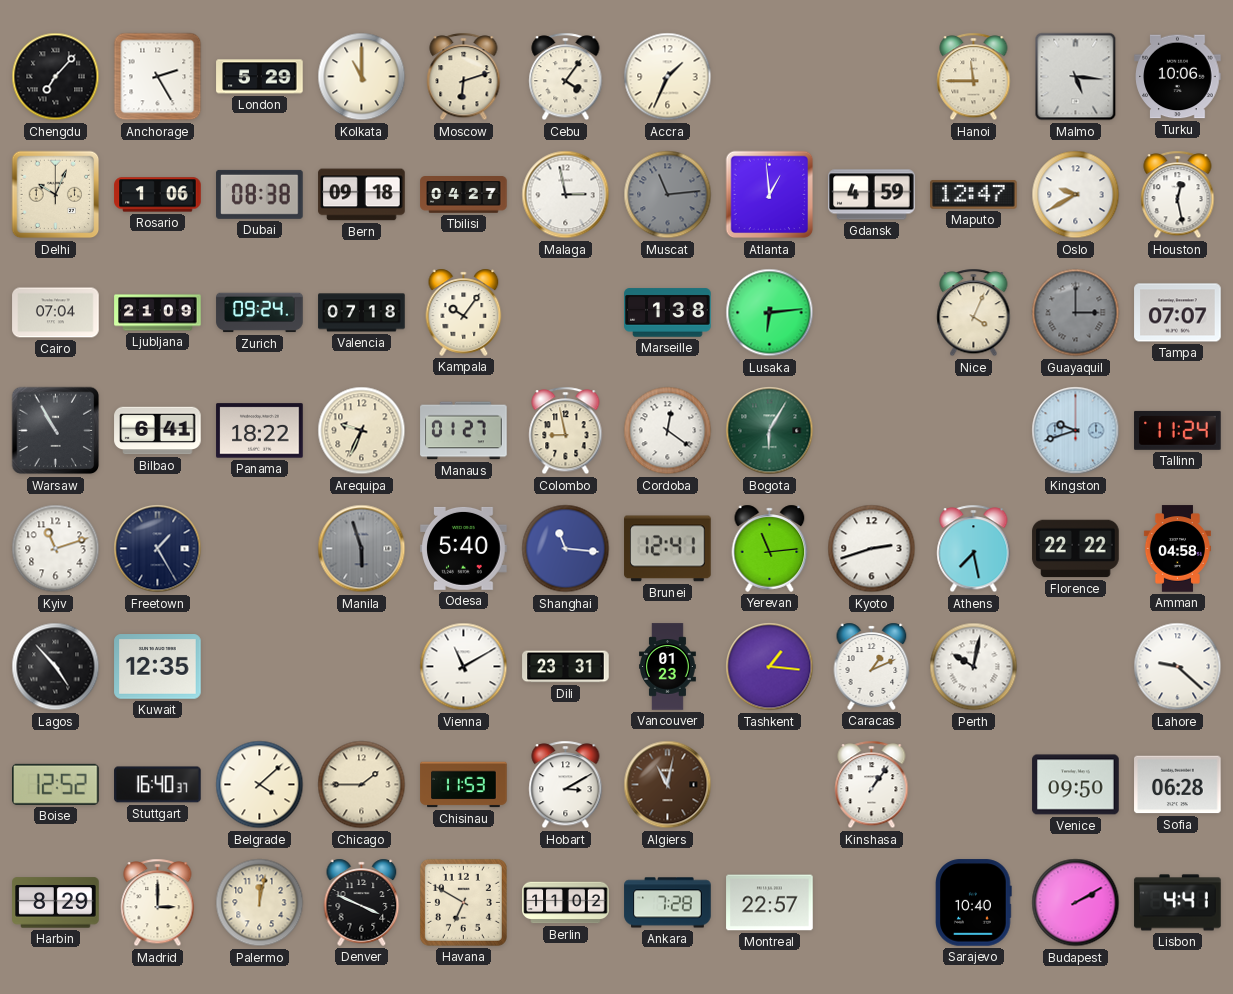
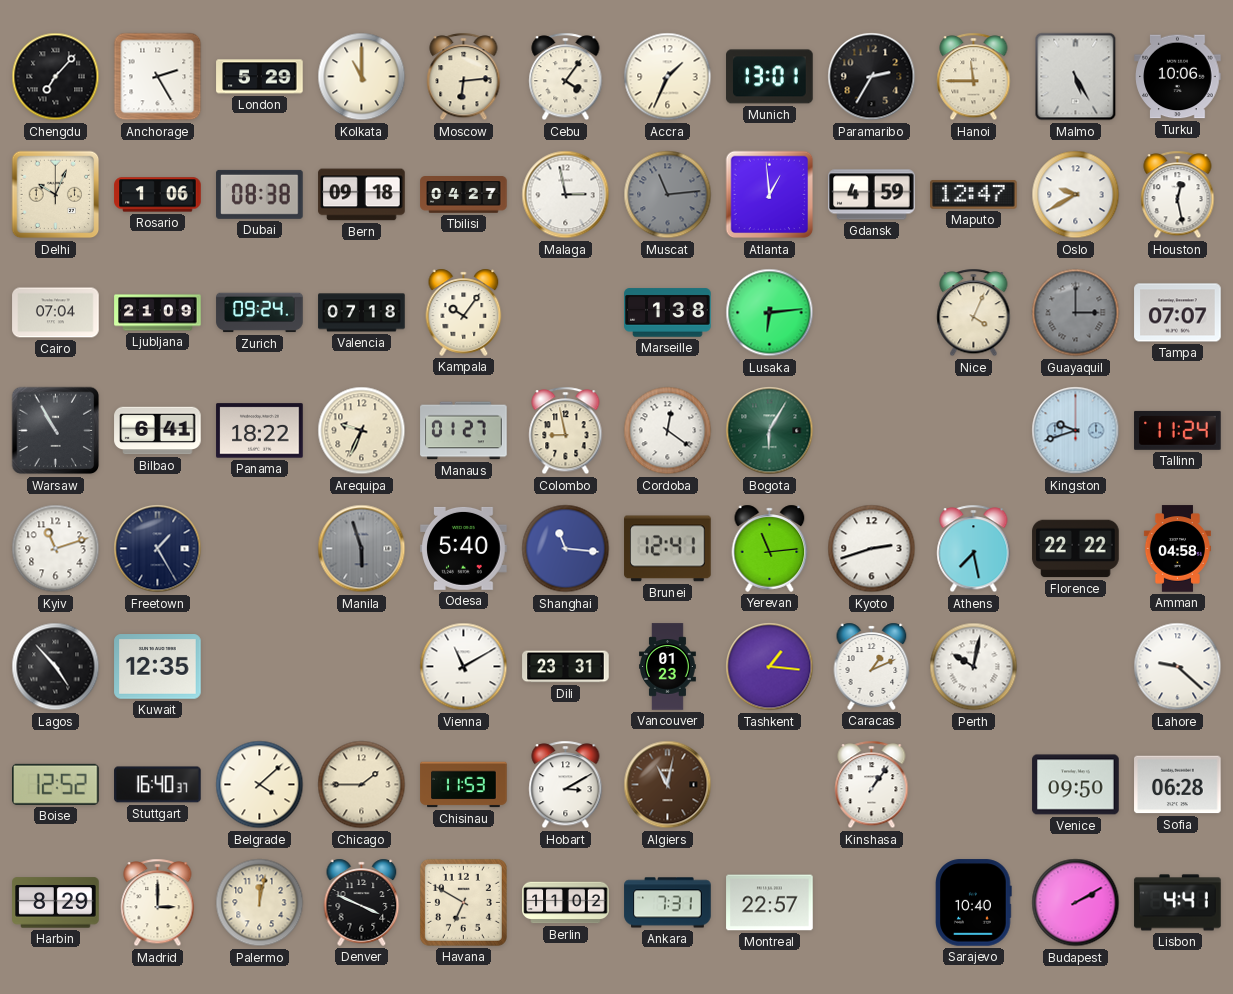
Moscow: 6:12 -> 6:14 (464, 77)
Munich: none -> 13:01 (770, 77)
Paramaribo: none -> 2:35 (872, 77)
Malmo: 5:16 -> 5:25 (1076, 77)
Ankara: 7:28 -> 7:31 (668, 903)
